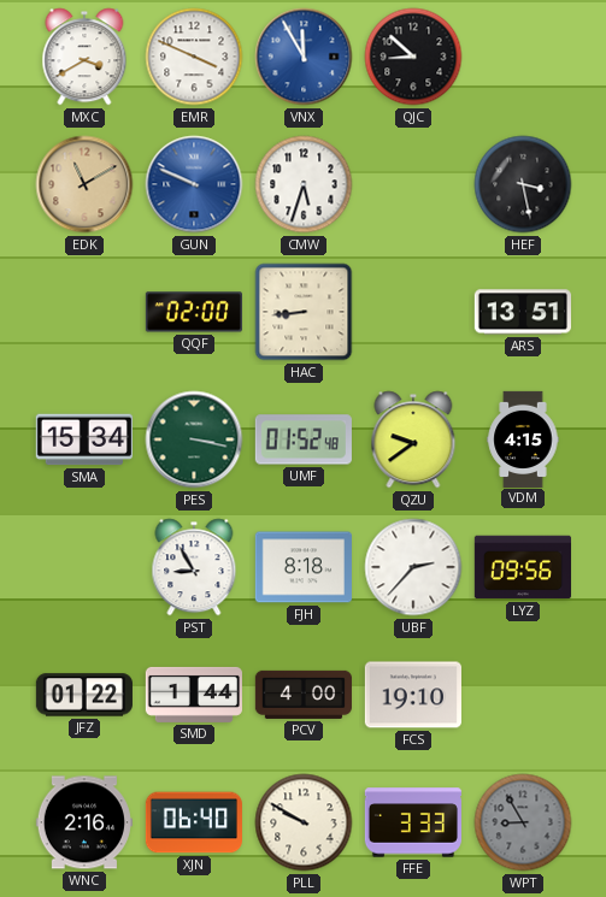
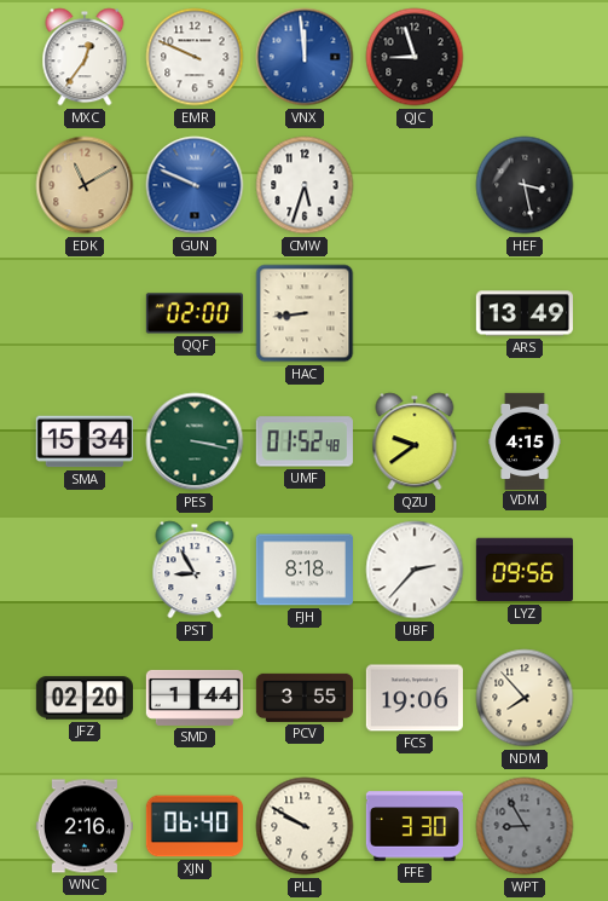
MXC: 3:40 -> 12:36 (85, 57)
EMR: 3:49 -> 9:49 (195, 57)
VNX: 11:55 -> 11:59 (305, 57)
QJC: 8:52 -> 8:57 (415, 57)
ARS: 13:51 -> 13:49 (525, 313)
JFZ: 01:22 -> 02:20 (85, 698)
PCV: 4:00 -> 3:55 (305, 698)
FCS: 19:10 -> 19:06 (415, 698)
NDM: none -> 7:53 (525, 698)
FFE: 3:33 -> 3:30 (415, 826)
